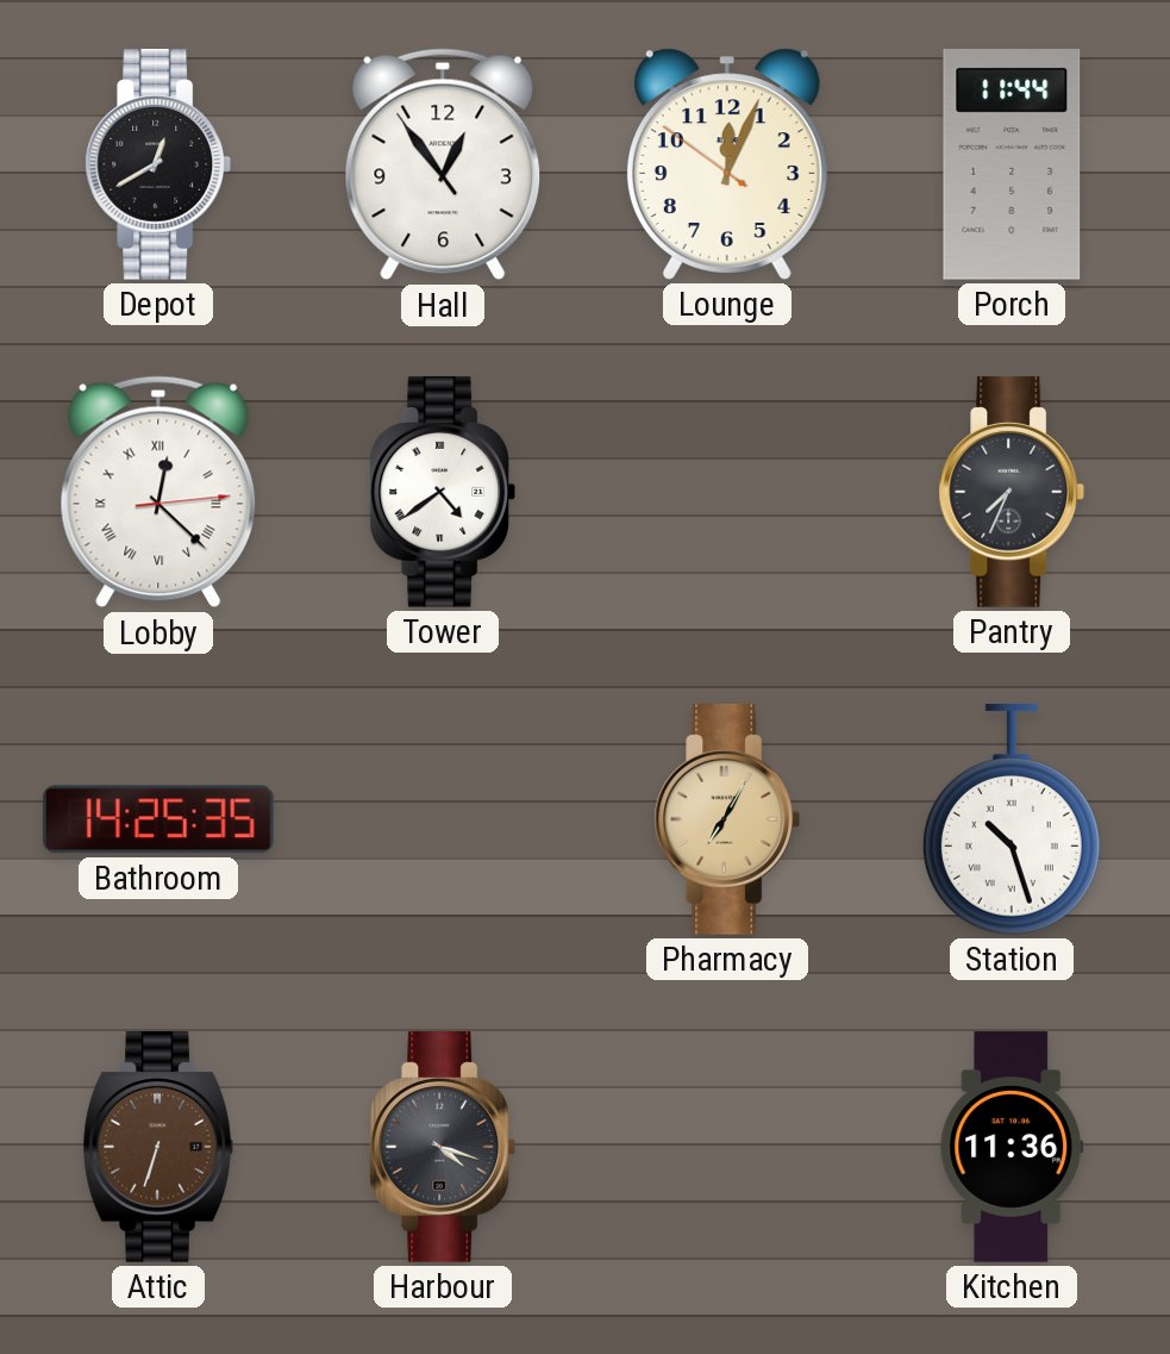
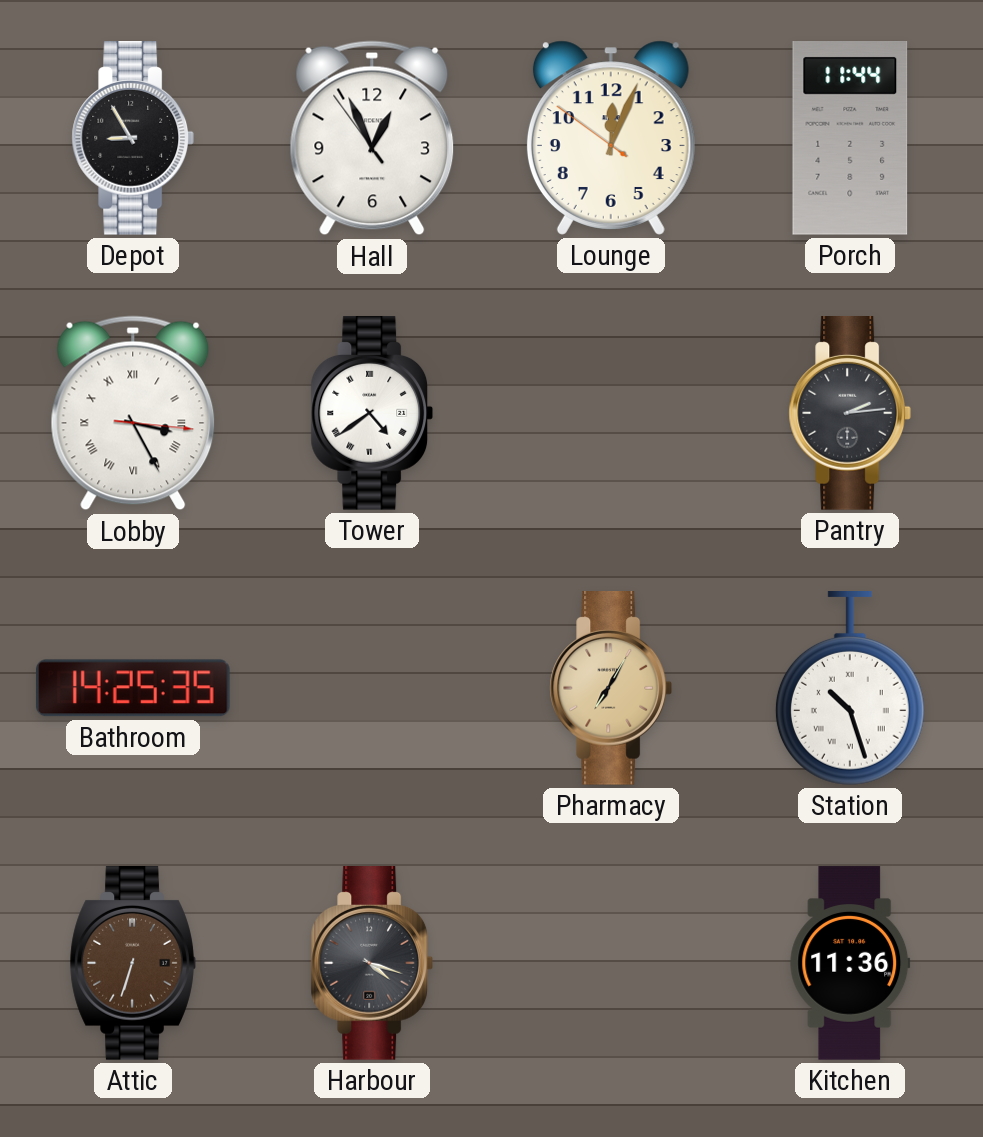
Depot: 12:40 -> 8:55 (133, 139)
Hall: 12:53 -> 12:55 (372, 138)
Lobby: 12:22 -> 3:25 (133, 413)
Pantry: 7:34 -> 2:14 (850, 414)
